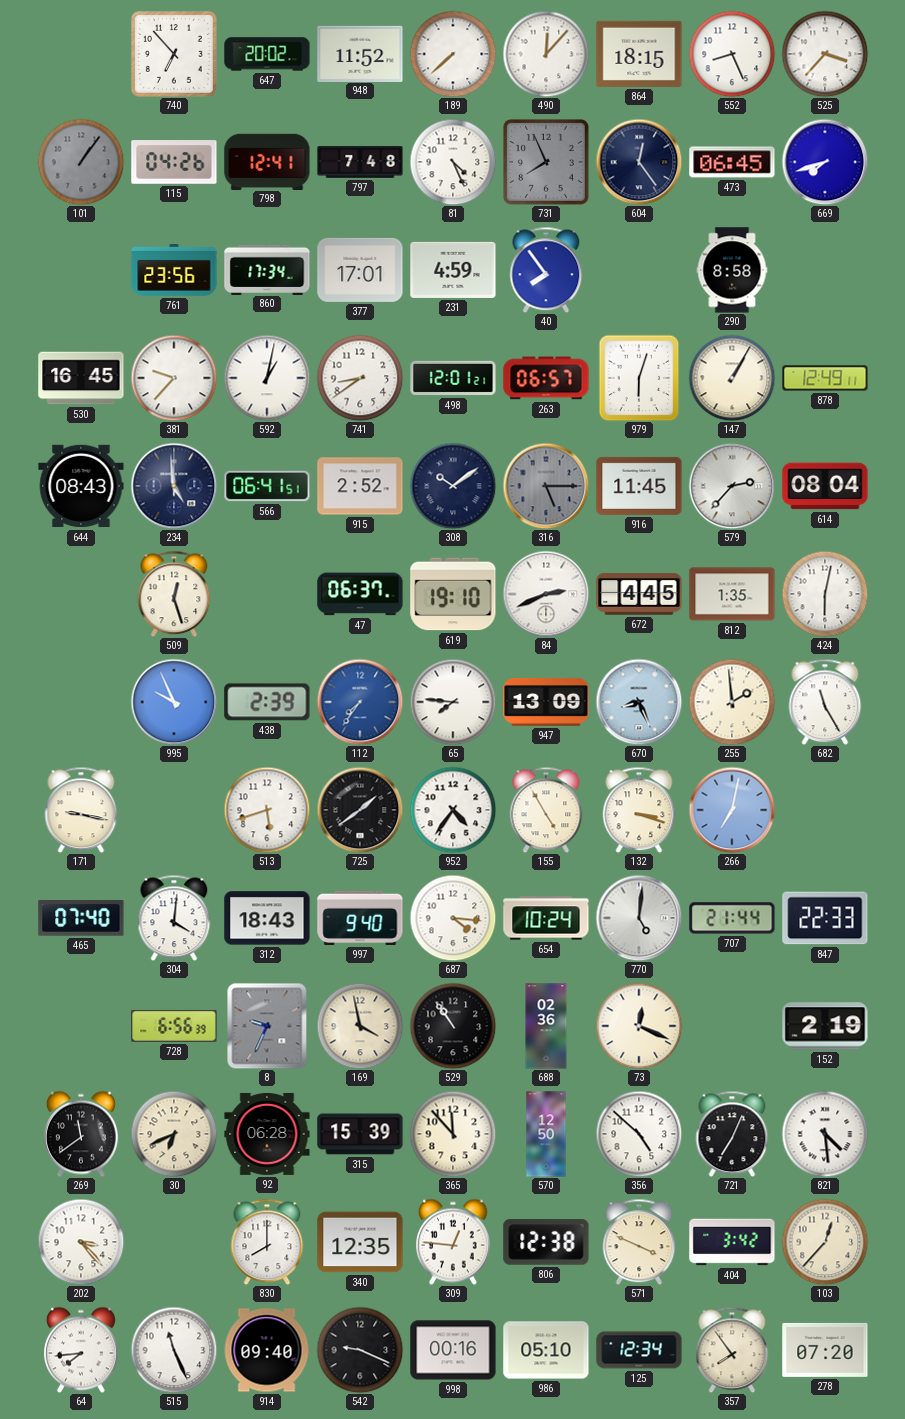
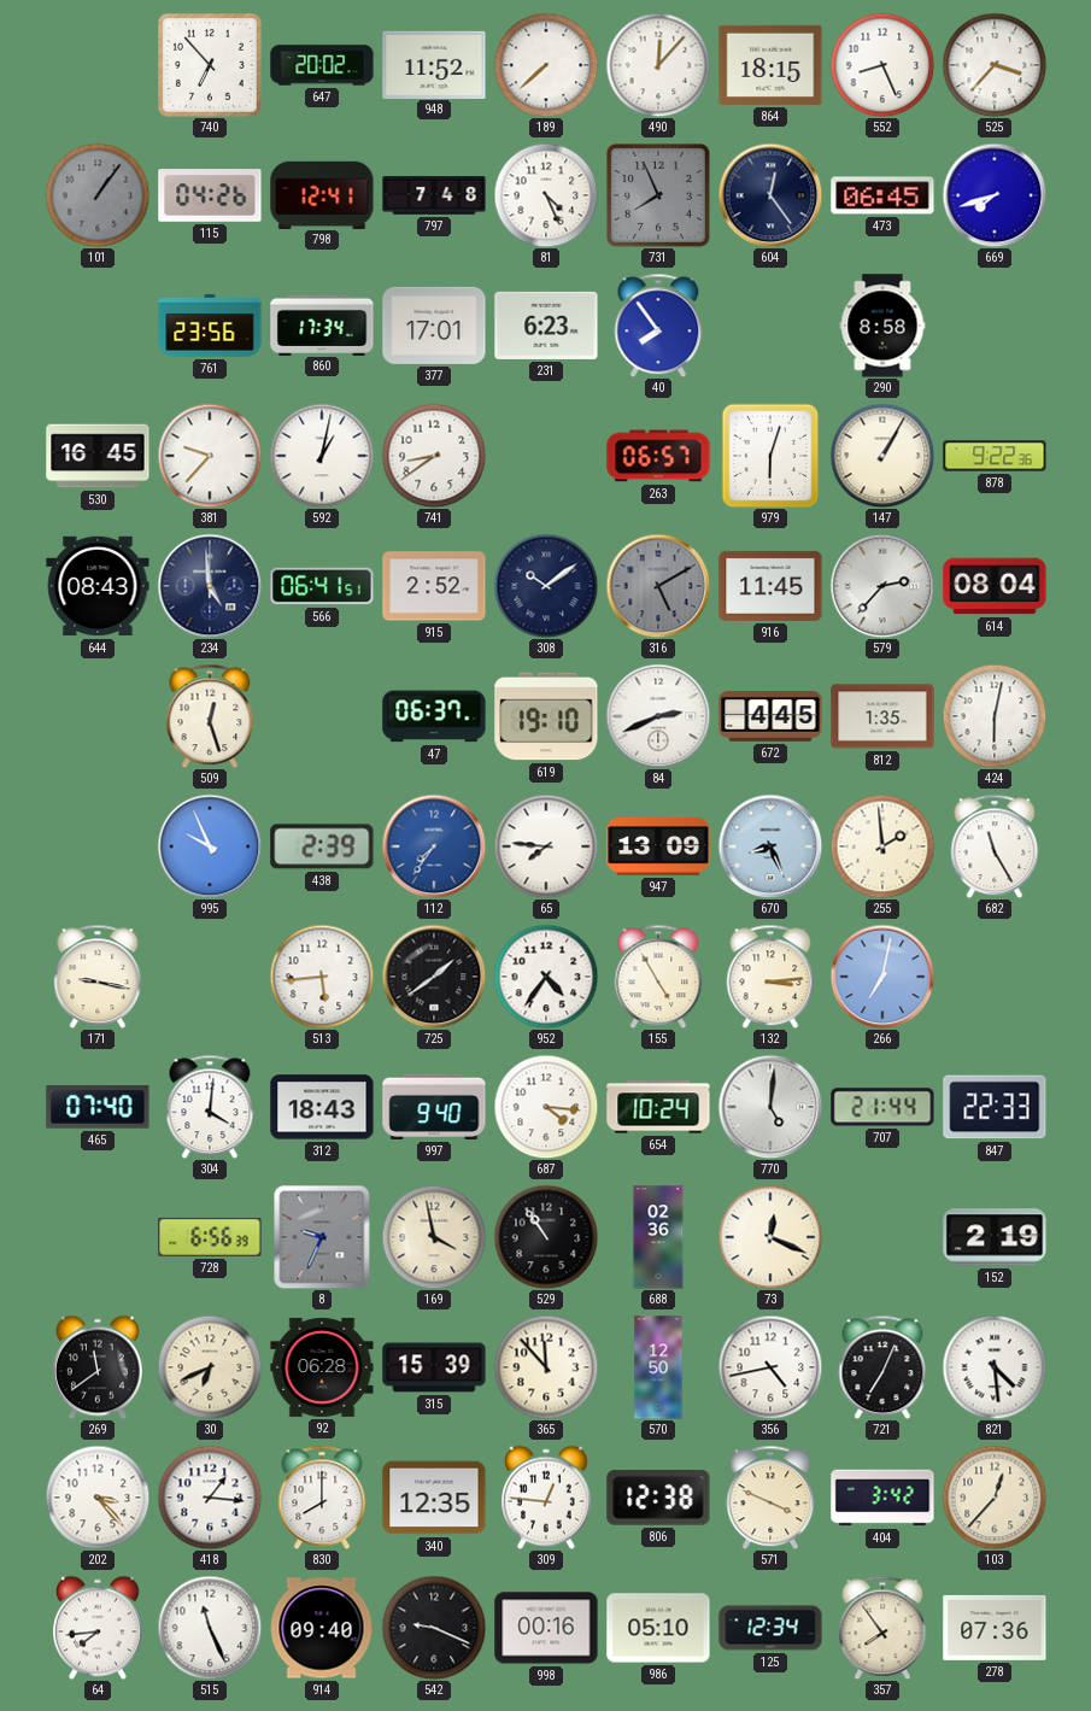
231: 4:59 -> 6:23 (546, 326)
498: 12:01 -> none (453, 378)
878: 12:49 -> 9:22 (995, 456)
316: 5:15 -> 5:10 (658, 586)
513: 5:42 -> 5:44 (322, 977)
132: 3:18 -> 3:14 (770, 977)
356: 4:52 -> 4:43 (770, 1367)
418: none -> 1:16 (210, 1498)
278: 07:20 -> 07:36 (995, 1628)
